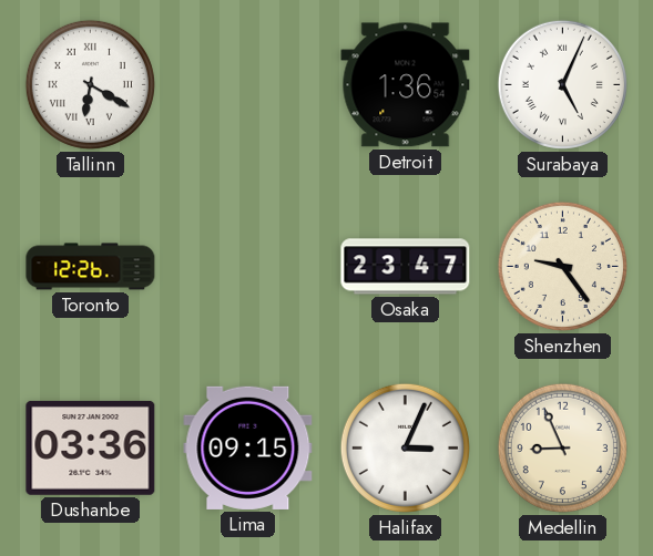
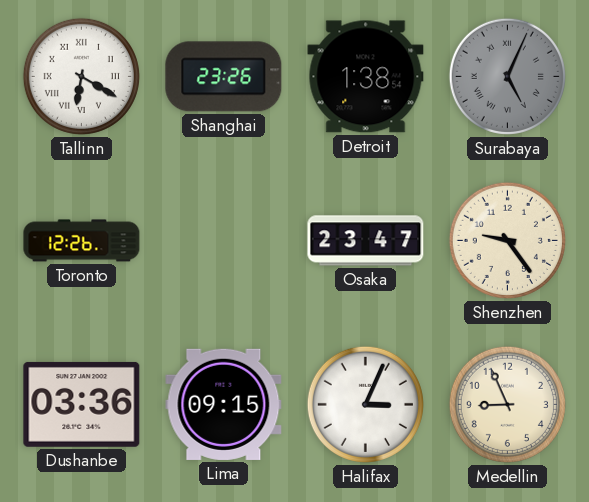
Shanghai: none -> 23:26 (224, 77)
Detroit: 1:36 -> 1:38 (366, 77)
Surabaya dial: white -> grey (507, 76)
